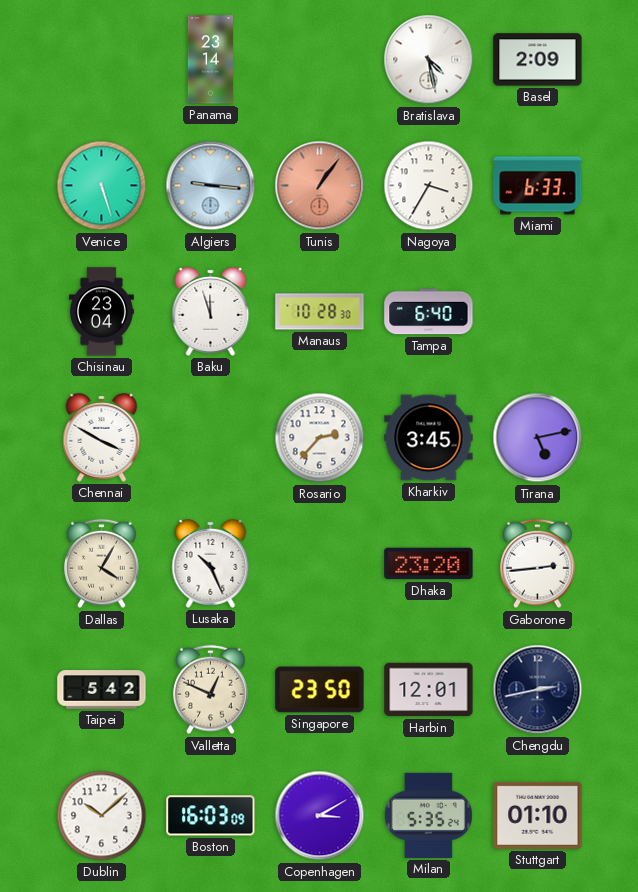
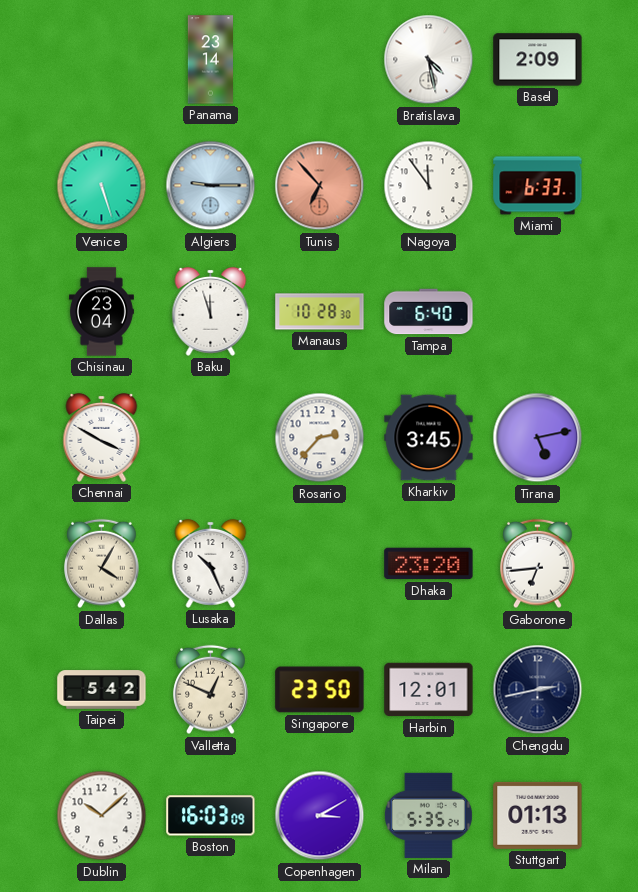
Algiers: 9:16 -> 9:15 (211, 186)
Tunis: 1:06 -> 6:53 (320, 186)
Nagoya: 3:35 -> 11:54 (429, 186)
Gaborone: 2:44 -> 6:44 (538, 564)
Stuttgart: 01:10 -> 01:13 (538, 815)
